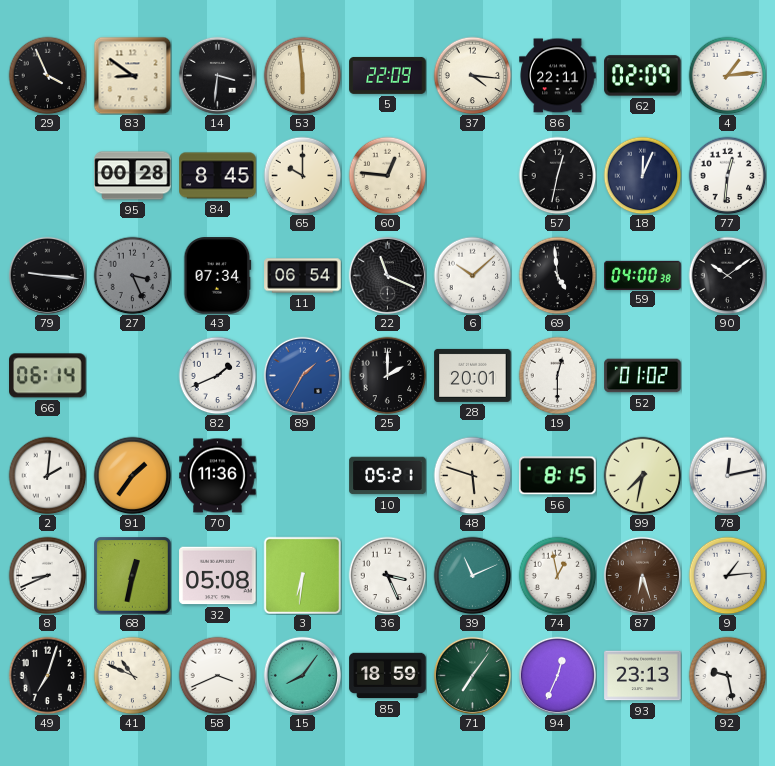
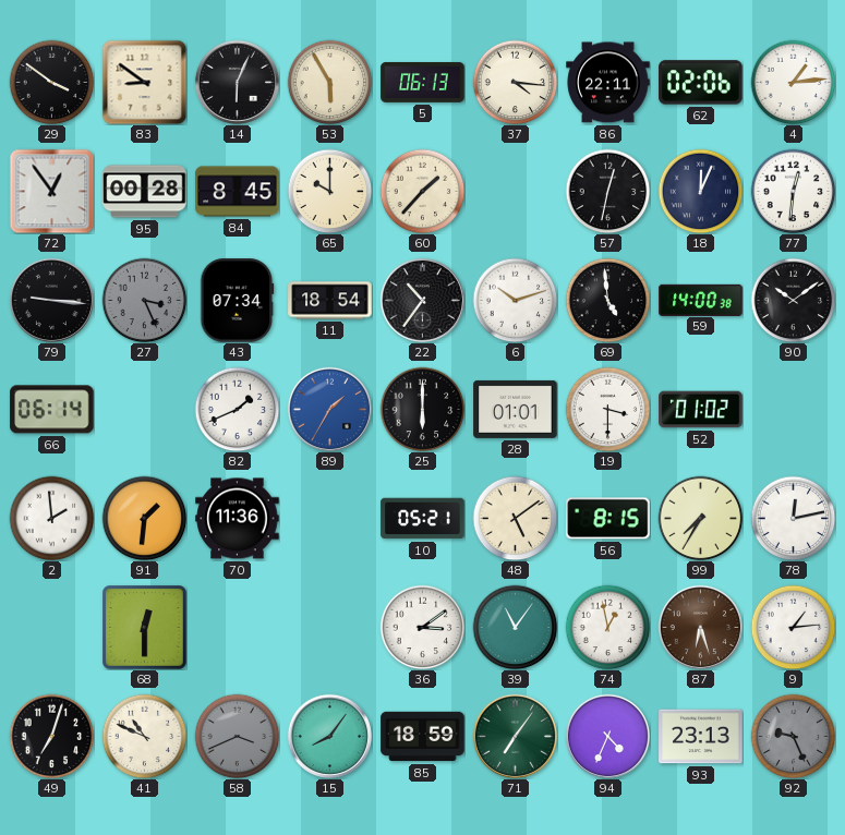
29: 3:56 -> 3:51 (51, 82)
14: 3:31 -> 6:04 (237, 82)
53: 5:59 -> 5:55 (329, 82)
5: 22:09 -> 06:13 (423, 82)
62: 02:09 -> 02:06 (701, 83)
72: none -> 12:54 (51, 191)
60: 12:46 -> 1:37 (422, 191)
11: 06:54 -> 18:54 (330, 301)
22: 11:19 -> 10:36 (422, 300)
6: 10:08 -> 10:12 (515, 300)
59: 04:00 -> 14:00 (701, 300)
25: 2:00 -> 6:00 (422, 409)
28: 20:01 -> 01:01 (516, 409)
19: 12:30 -> 3:30 (607, 409)
2: 2:01 -> 1:59 (51, 518)
91: 1:36 -> 1:31 (144, 518)
48: 5:48 -> 5:09 (515, 518)
99: 7:32 -> 7:35 (700, 518)
8: 8:41 -> none (47, 575)
68: 12:32 -> 12:30 (145, 628)
32: 05:08 -> none (218, 576)
3: 6:31 -> none (302, 575)
36: 3:26 -> 3:09 (422, 627)
39: 11:11 -> 11:06 (515, 627)
58 dial: white -> grey (237, 736)
94: 12:34 -> 4:34 (607, 736)
92: 9:28 -> 9:26 (793, 736)
92 dial: white -> grey (793, 736)
